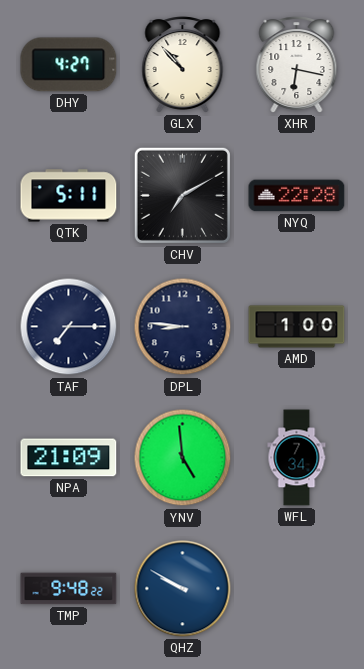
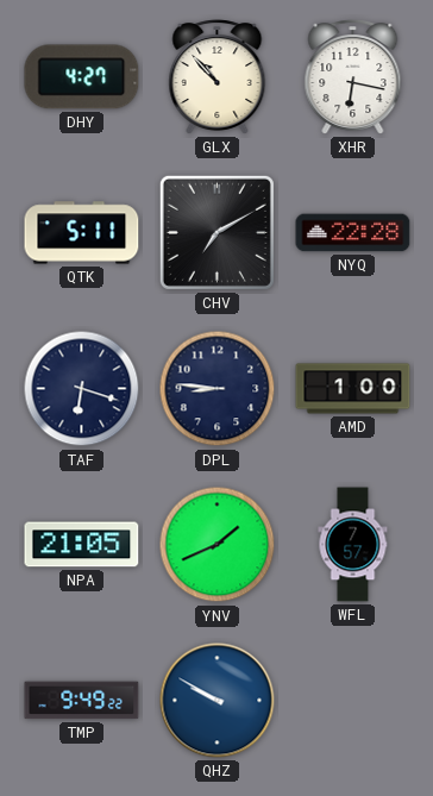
TAF: 7:15 -> 6:18 (82, 389)
NPA: 21:09 -> 21:05 (82, 545)
YNV: 4:59 -> 1:41 (218, 545)
WFL: 7:34 -> 7:57 (353, 545)
TMP: 9:48 -> 9:49 (82, 701)
